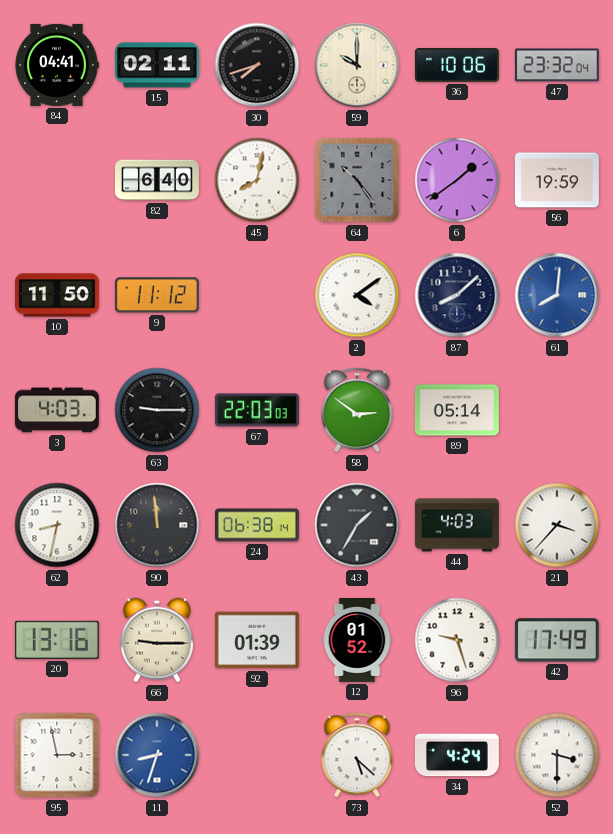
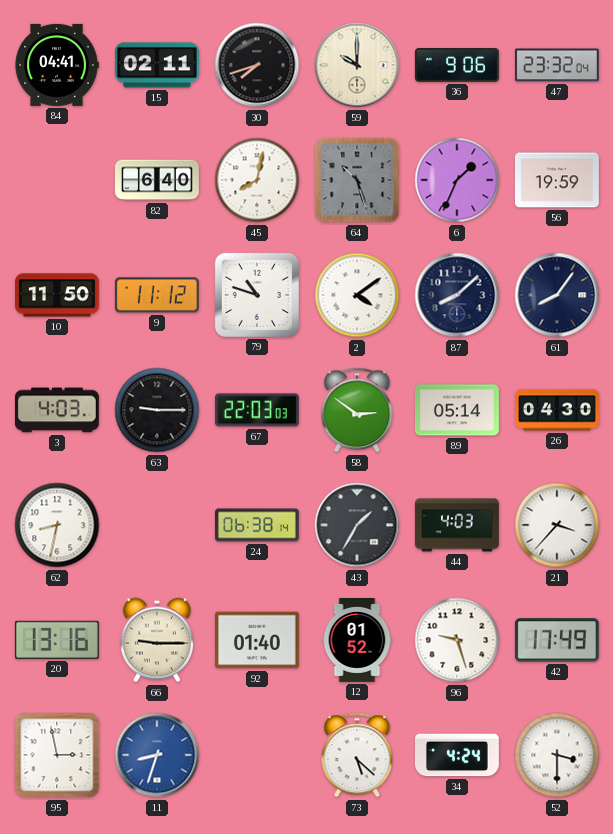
36: 10:06 -> 9:06 (457, 66)
64: 10:24 -> 10:27 (357, 180)
6: 1:39 -> 1:34 (457, 180)
79: none -> 10:48 (257, 295)
61: 8:01 -> 8:06 (557, 295)
61 dial: blue -> navy (557, 295)
26: none -> 04:30 (558, 410)
90: 11:59 -> none (157, 525)
92: 01:39 -> 01:40 (257, 640)
